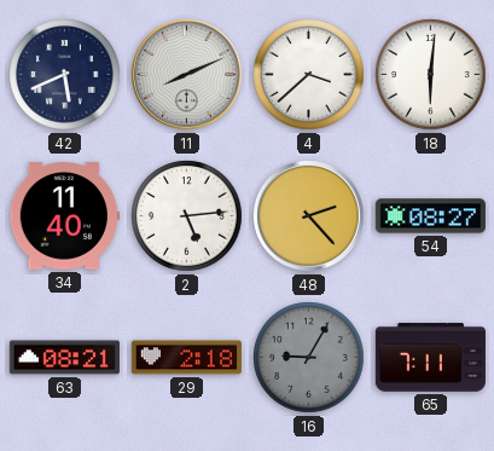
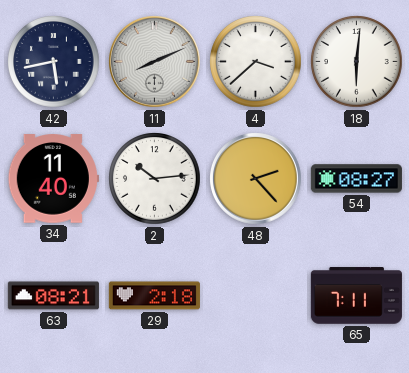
42: 5:41 -> 5:43 (54, 62)
2: 5:14 -> 10:14 (155, 179)
16: 9:05 -> none (309, 358)
